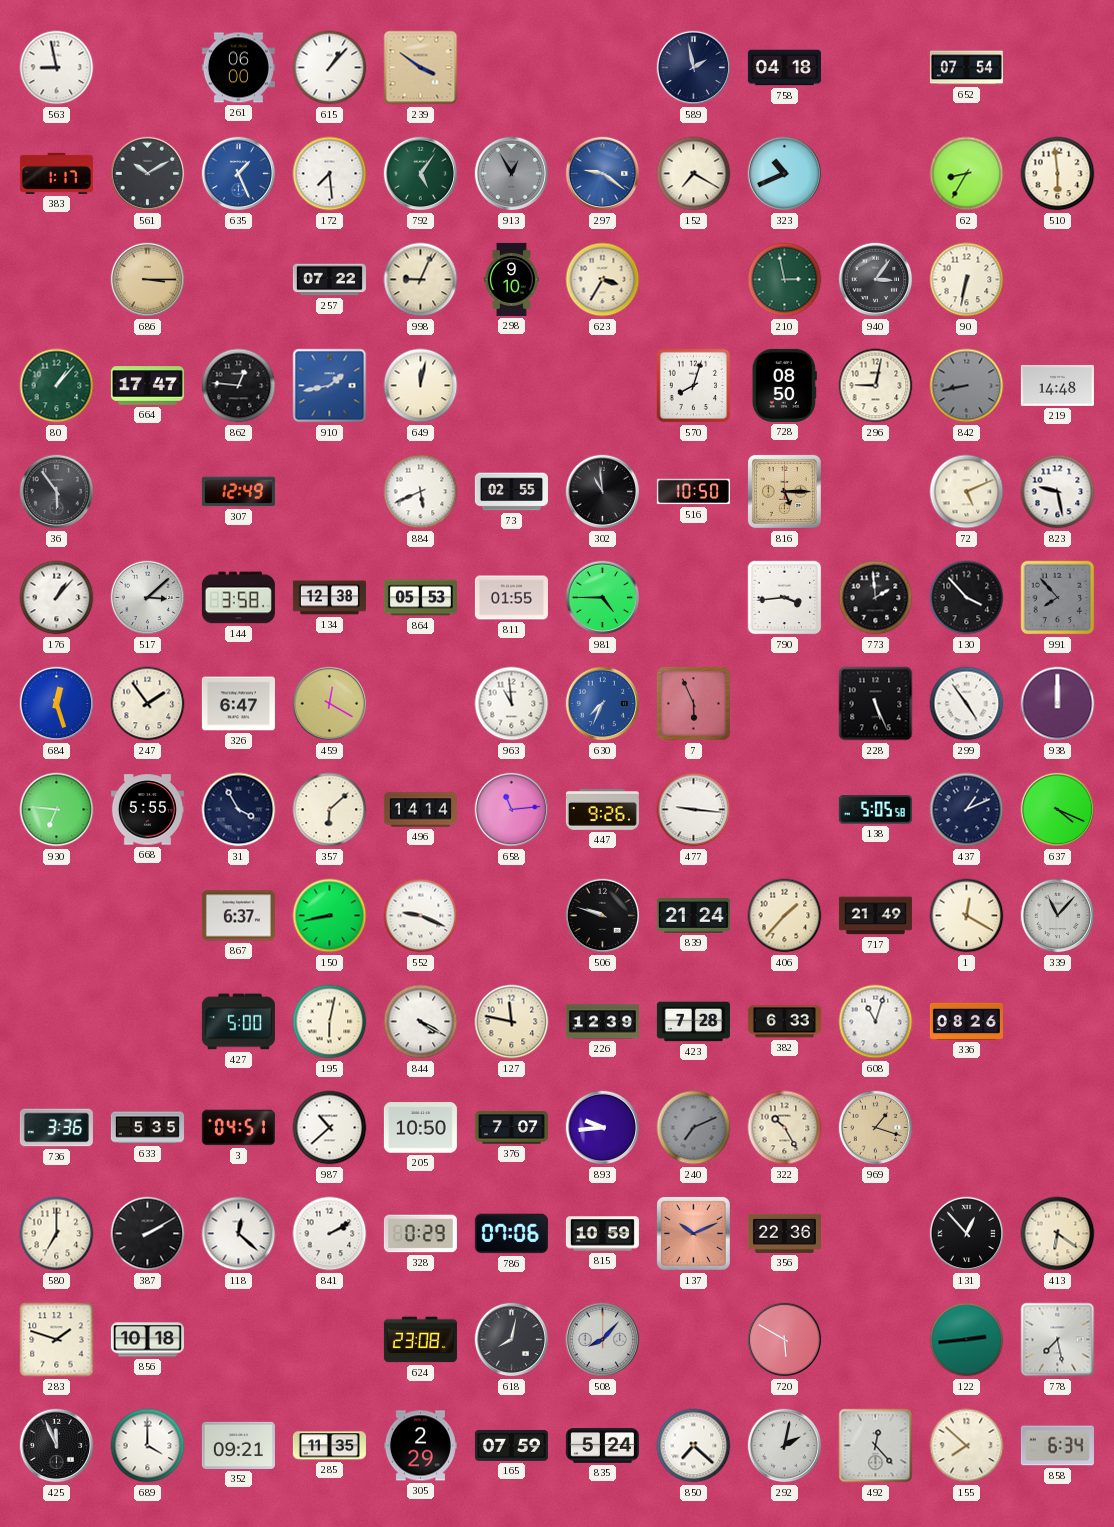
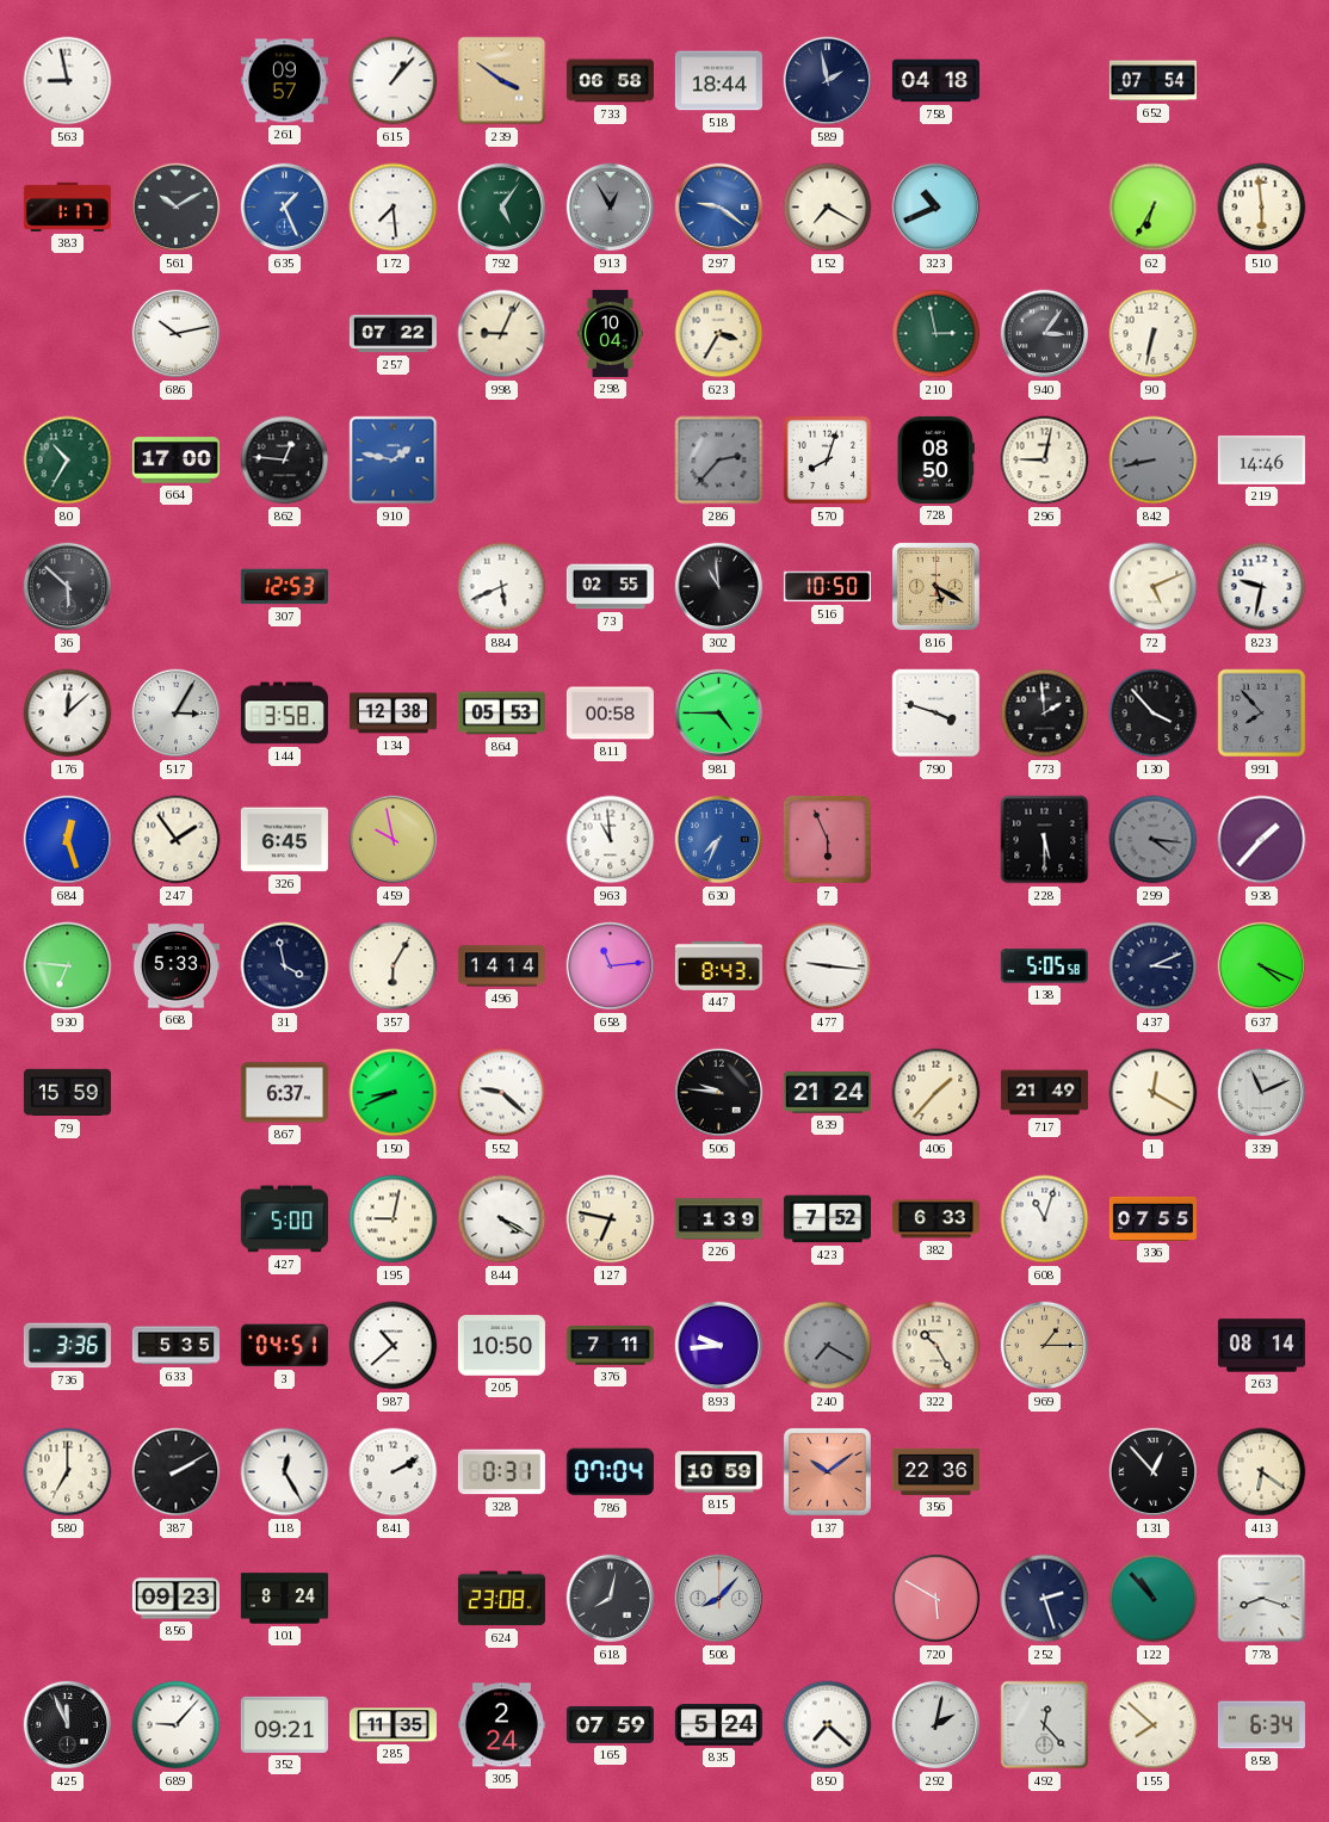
261: 06:00 -> 09:57 (284, 81)
733: none -> 06:58 (610, 81)
518: none -> 18:44 (718, 81)
62: 8:35 -> 6:35 (1154, 208)
686: 3:15 -> 10:13 (177, 334)
686 dial: champagne -> white (177, 334)
298: 9:10 -> 10:04 (610, 333)
80: 1:07 -> 10:35 (68, 461)
664: 17:47 -> 17:00 (175, 461)
910: 1:43 -> 1:47 (394, 461)
649: 12:02 -> none (421, 386)
286: none -> 2:37 (719, 461)
219: 14:48 -> 14:46 (1261, 459)
36: 5:54 -> 5:52 (68, 587)
307: 12:49 -> 12:53 (284, 587)
816: 5:15 -> 5:20 (935, 586)
823: 9:28 -> 9:32 (1262, 587)
176: 1:07 -> 12:08 (68, 714)
517: 3:08 -> 3:05 (177, 714)
811: 01:55 -> 00:58 (610, 714)
790: 3:44 -> 3:48 (937, 714)
326: 6:47 -> 6:45 (284, 840)
459: 12:20 -> 9:58 (394, 840)
228: 5:26 -> 5:30 (1045, 840)
299: 4:54 -> 4:16 (1154, 840)
299 dial: white -> grey (1154, 840)
938: 12:00 -> 1:37 (1262, 840)
668: 5:55 -> 5:33 (175, 966)
31: 3:55 -> 3:58 (285, 966)
357: 6:08 -> 6:05 (394, 966)
447: 9:26 -> 8:43 (718, 965)
437: 1:11 -> 3:11 (1154, 966)
79: none -> 15:59 (67, 1093)
150: 8:43 -> 8:41 (394, 1093)
552: 9:19 -> 9:22 (502, 1093)
506: 9:48 -> 9:46 (719, 1093)
339: 11:07 -> 11:11 (1262, 1093)
195: 6:02 -> 9:02 (394, 1219)
127: 11:47 -> 6:47 (611, 1219)
226: 12:39 -> 1:39 (718, 1219)
423: 7:28 -> 7:52 (827, 1219)
336: 08:26 -> 07:55 (1152, 1218)
376: 7:07 -> 7:11 (610, 1346)
240: 7:11 -> 7:20 (828, 1346)
969: 1:18 -> 1:15 (1045, 1346)
263: none -> 08:14 (1261, 1346)
118: 12:22 -> 12:25 (285, 1472)
328: 0:29 -> 0:31 (501, 1472)
786: 07:06 -> 07:04 (610, 1472)
137: 10:11 -> 10:09 (827, 1471)
283: 1:48 -> none (57, 1340)
856: 10:18 -> 09:23 (175, 1599)
101: none -> 8:24 (284, 1599)
252: none -> 2:27 (1045, 1599)
122: 2:44 -> 10:53 (1154, 1599)
778: 7:28 -> 8:18 (1262, 1599)
689: 4:00 -> 9:07 (177, 1725)
305: 2:29 -> 2:24 (501, 1725)
